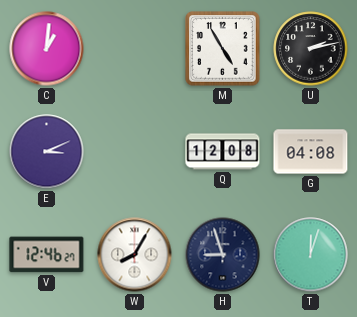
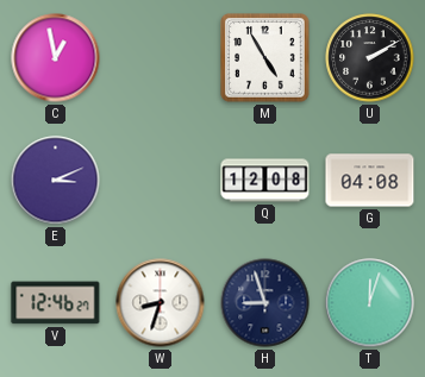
C: 1:01 -> 12:58 (56, 58)
U: 2:13 -> 2:10 (370, 58)
W: 8:05 -> 8:33 (161, 303)
